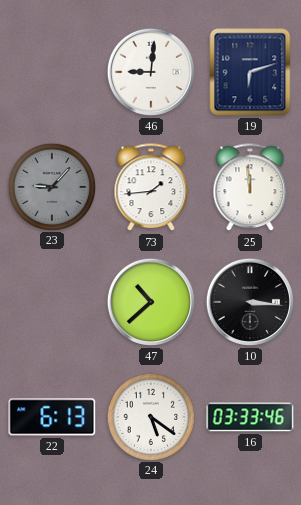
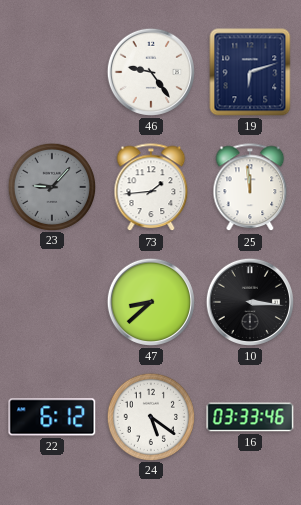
46: 9:01 -> 9:24 (151, 72)
47: 10:38 -> 8:38 (151, 302)
22: 6:13 -> 6:12 (52, 417)
